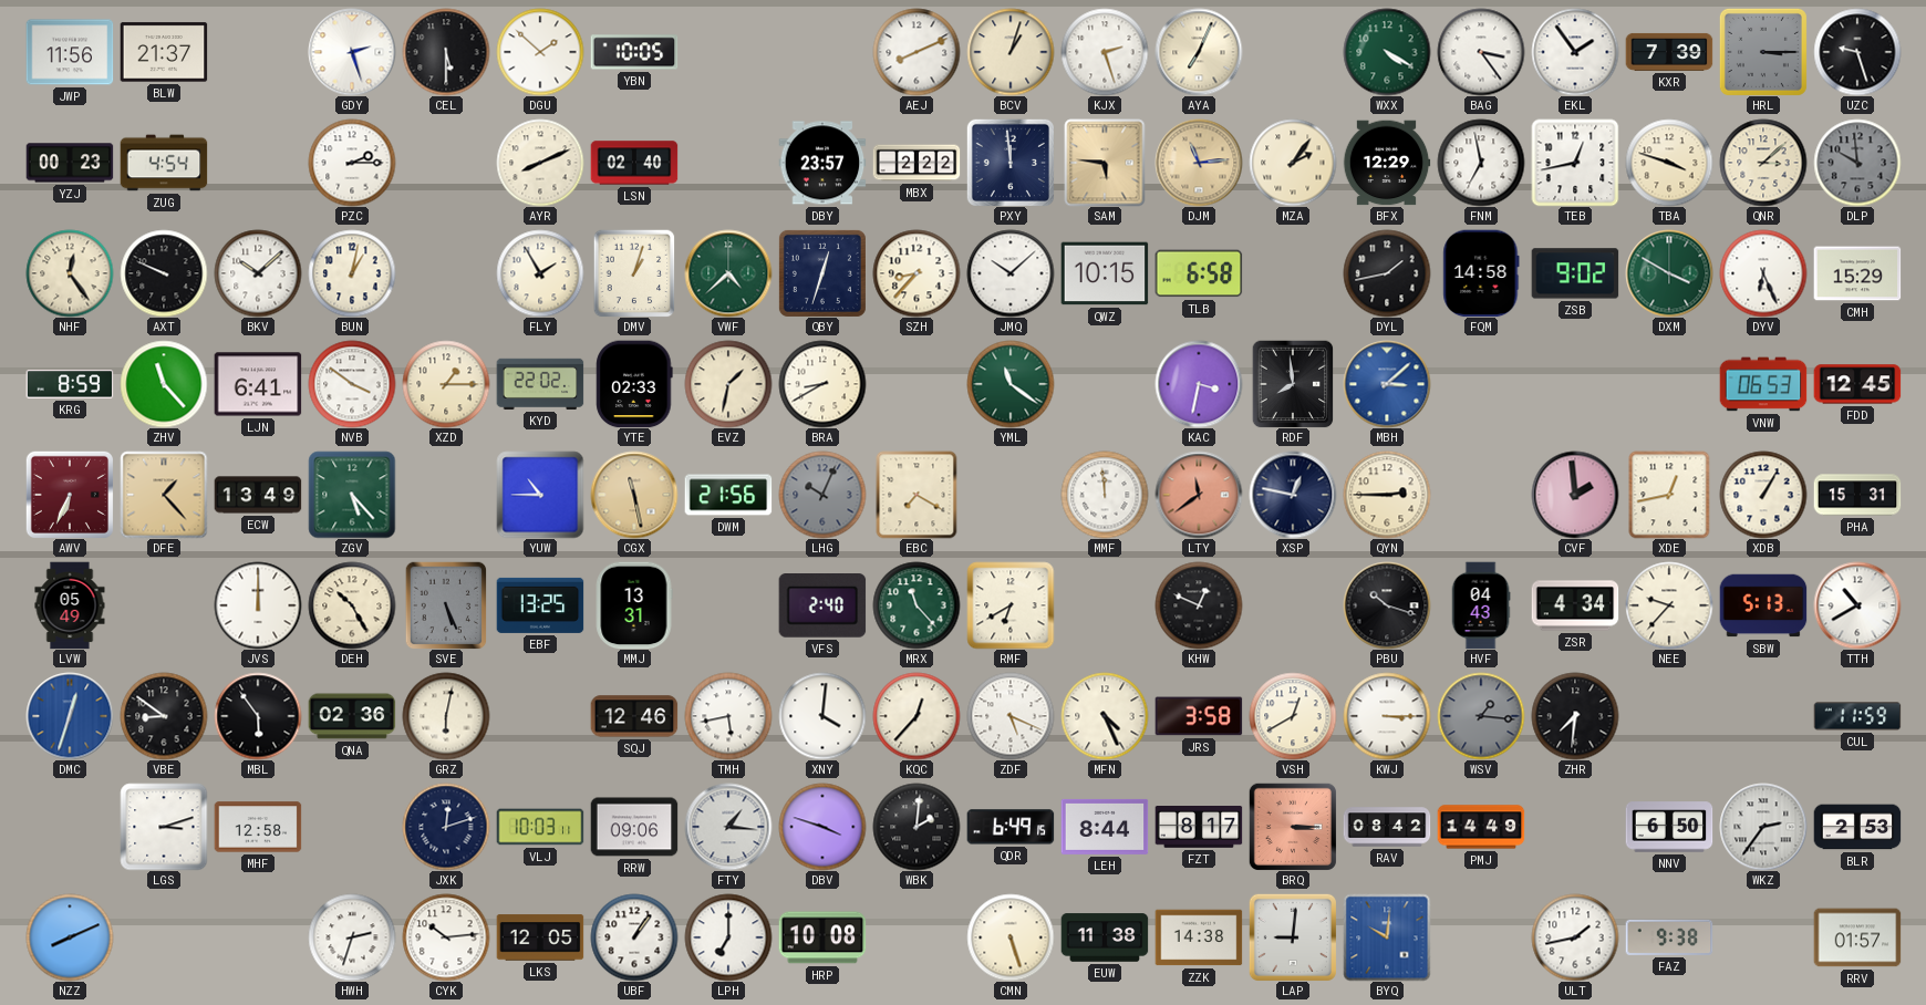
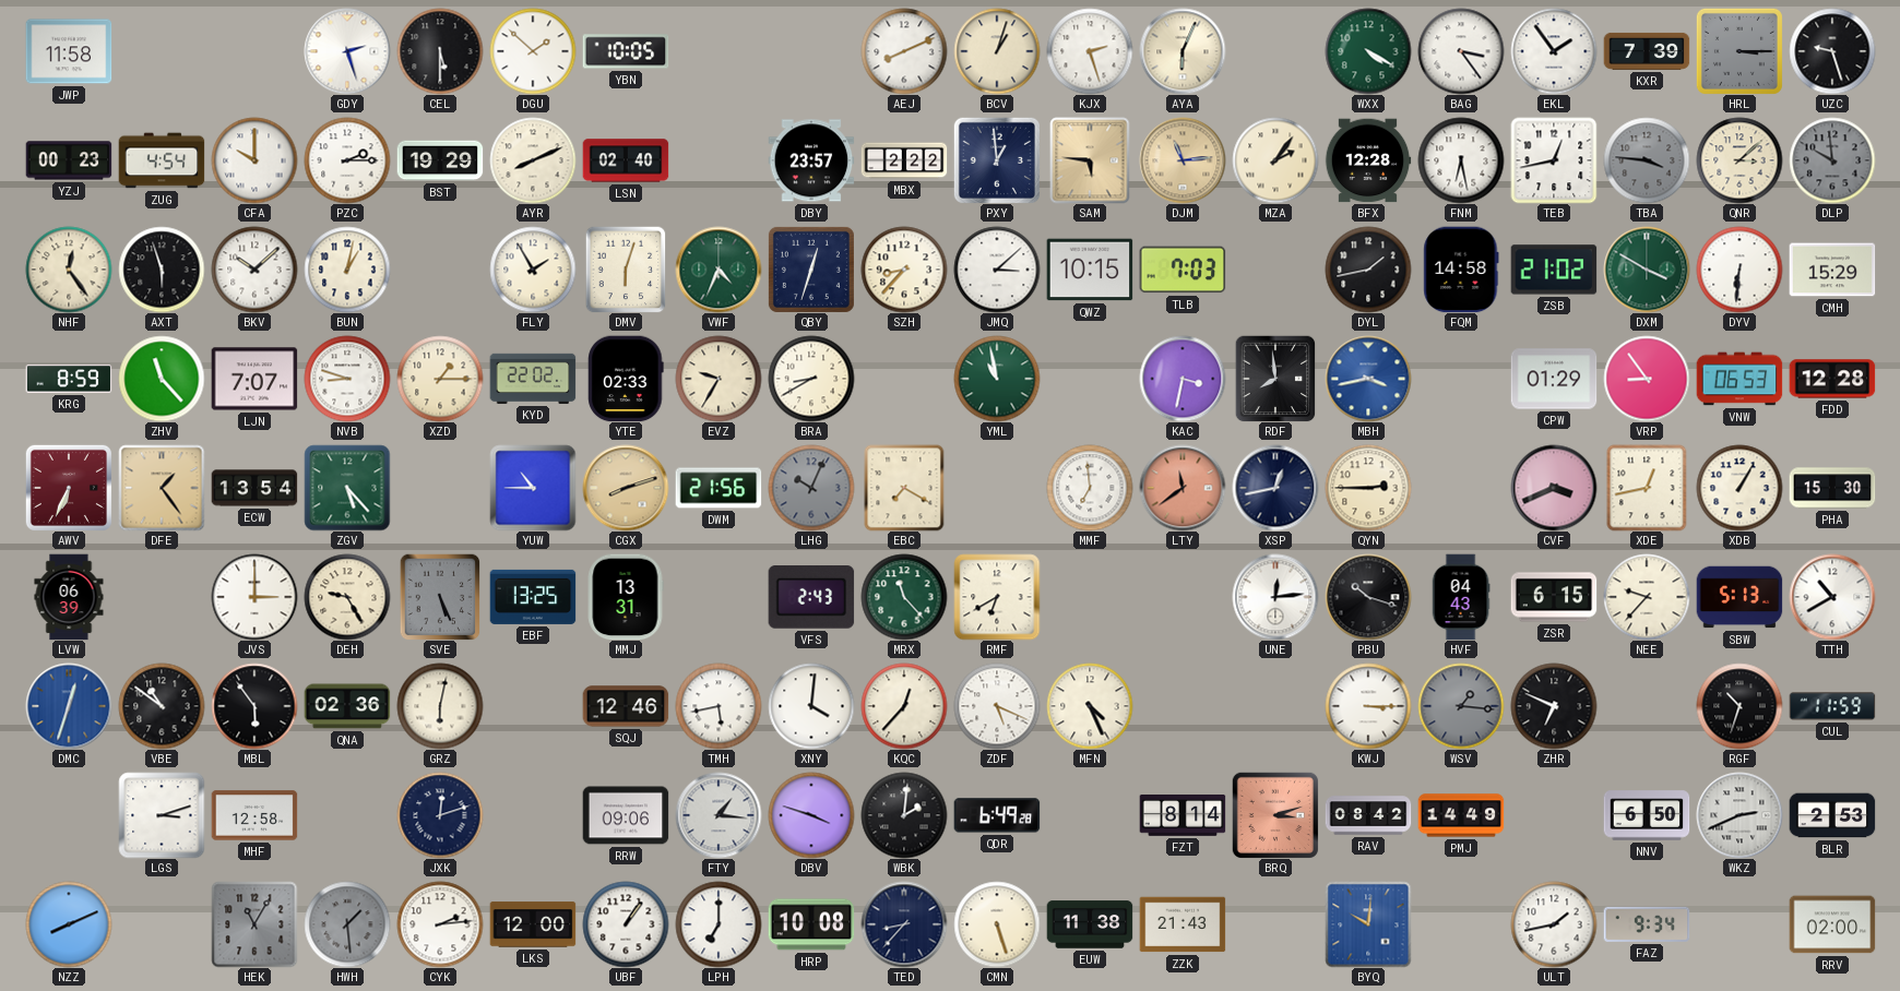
JWP: 11:56 -> 11:58 (69, 51)
BLW: 21:37 -> none (164, 52)
AYA: 7:04 -> 6:04 (1183, 51)
CFA: none -> 10:00 (254, 160)
BST: none -> 19:29 (440, 160)
PXY: 11:59 -> 12:59 (997, 160)
BFX: 12:29 -> 12:28 (1368, 160)
FNM: 6:58 -> 6:28 (1461, 160)
TBA: 3:48 -> 3:46 (1647, 160)
TBA dial: cream -> grey (1647, 160)
AXT: 9:49 -> 5:57 (162, 270)
DMV: 1:03 -> 6:03 (626, 270)
VWF: 4:38 -> 4:34 (719, 270)
JMQ: 10:08 -> 3:08 (997, 270)
TLB: 6:58 -> 7:03 (1183, 270)
ZSB: 9:02 -> 21:02 (1554, 270)
DYV: 6:26 -> 6:31 (1739, 270)
LJN: 6:41 -> 7:07 (254, 379)
NVB: 3:51 -> 8:48 (347, 379)
EVZ: 1:32 -> 9:35 (719, 379)
YML: 11:21 -> 10:58 (997, 379)
MBH: 3:08 -> 3:43 (1368, 379)
CPW: none -> 01:29 (1554, 379)
VRP: none -> 8:54 (1647, 379)
FDD: 12:45 -> 12:28 (1832, 379)
DFE: 1:23 -> 1:24 (162, 488)
ECW: 13:49 -> 13:54 (254, 488)
CGX: 11:28 -> 8:12 (626, 488)
MMF: 11:59 -> 6:59 (1090, 488)
XSP: 12:47 -> 12:43 (1275, 488)
CVF: 1:59 -> 3:41 (1554, 488)
PHA: 15:31 -> 15:30 (1832, 488)
LVW: 05:49 -> 06:39 (69, 597)
JVS: 12:00 -> 3:00 (254, 597)
DEH: 10:25 -> 9:25 (347, 597)
VFS: 2:40 -> 2:43 (811, 598)
KHW: 12:49 -> none (1199, 605)
UNE: none -> 12:14 (1275, 597)
ZSR: 4:34 -> 6:15 (1554, 597)
VBE: 8:51 -> 10:51 (162, 706)
JRS: 3:58 -> none (1199, 716)
VSH: 12:40 -> none (1293, 716)
ZHR: 7:31 -> 6:49 (1554, 706)
RGF: none -> 10:33 (1739, 706)
VLJ: 10:03 -> none (540, 827)
QDR: 6:49:15 -> 6:49:28 (997, 815)
LEH: 8:44 -> none (1105, 827)
FZT: 8:17 -> 8:14 (1183, 815)
BRQ: 3:15 -> 3:12 (1275, 815)
WKZ: 2:36 -> 2:41 (1739, 815)
HEK: none -> 11:05 (254, 924)
HWH: 2:33 -> 1:29 (347, 924)
HWH dial: white -> grey (347, 924)
CYK: 10:14 -> 2:14 (440, 924)
LKS: 12:05 -> 12:00 (533, 924)
TED: none -> 8:37 (904, 924)
ZZK: 14:38 -> 21:43 (1183, 924)
LAP: 9:01 -> none (1293, 937)
FAZ: 9:38 -> 9:34 (1647, 924)
RRV: 01:57 -> 02:00 (1832, 924)
